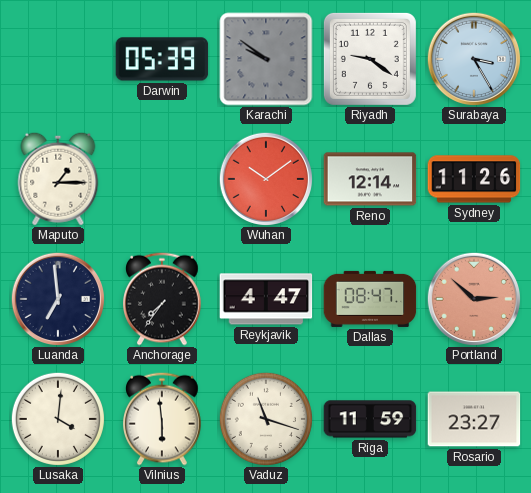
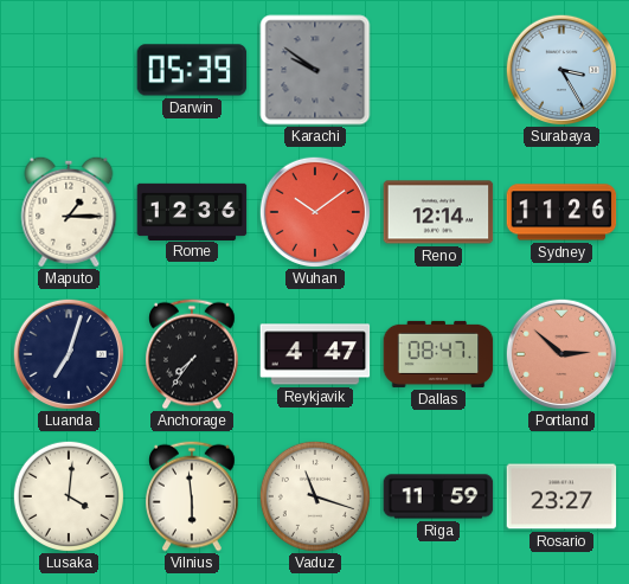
Riyadh: 9:21 -> none (370, 59)
Rome: none -> 12:36 (192, 211)
Luanda: 6:59 -> 7:03 (68, 353)
